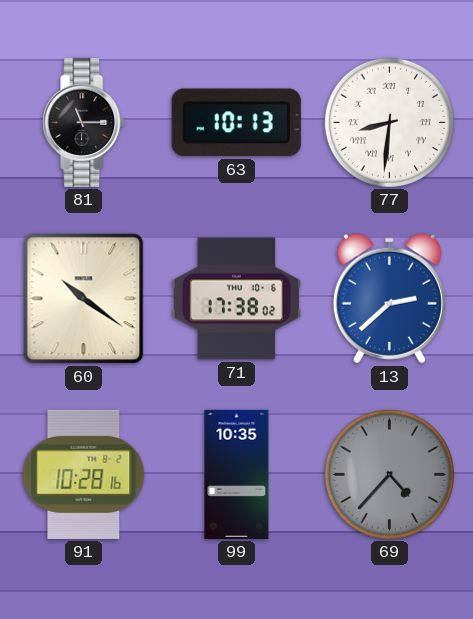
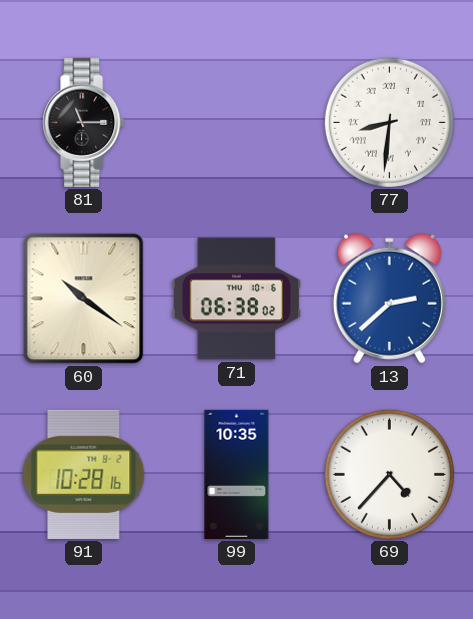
63: 10:13 -> none (236, 123)
71: 17:38 -> 06:38 (236, 299)
69 dial: grey -> white (389, 474)
